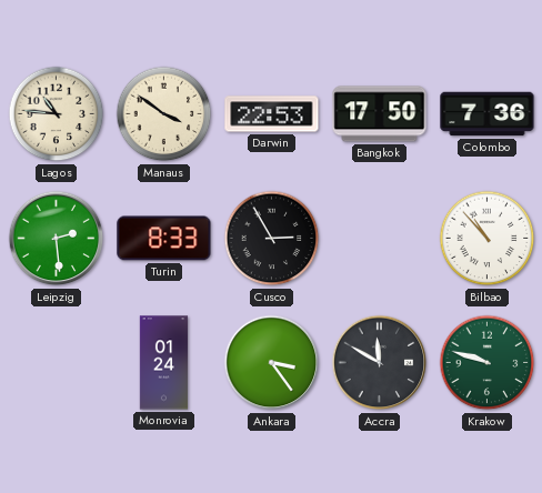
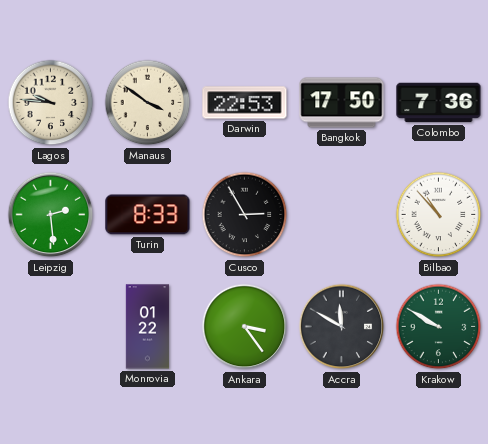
Lagos: 10:46 -> 9:46 (51, 103)
Monrovia: 01:24 -> 01:22 (148, 327)
Krakow: 9:48 -> 9:50 (439, 327)
